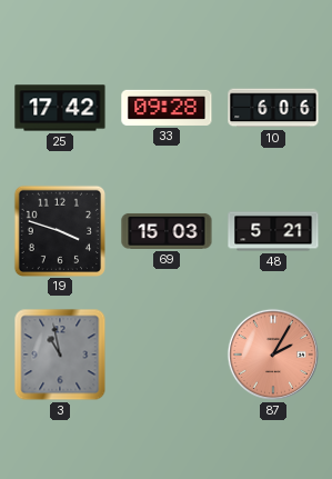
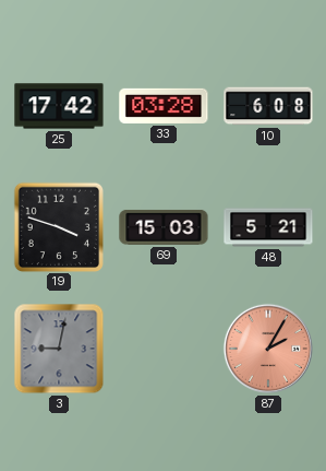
33: 09:28 -> 03:28 (164, 106)
10: 6:06 -> 6:08 (268, 106)
3: 10:58 -> 9:02 (59, 349)
